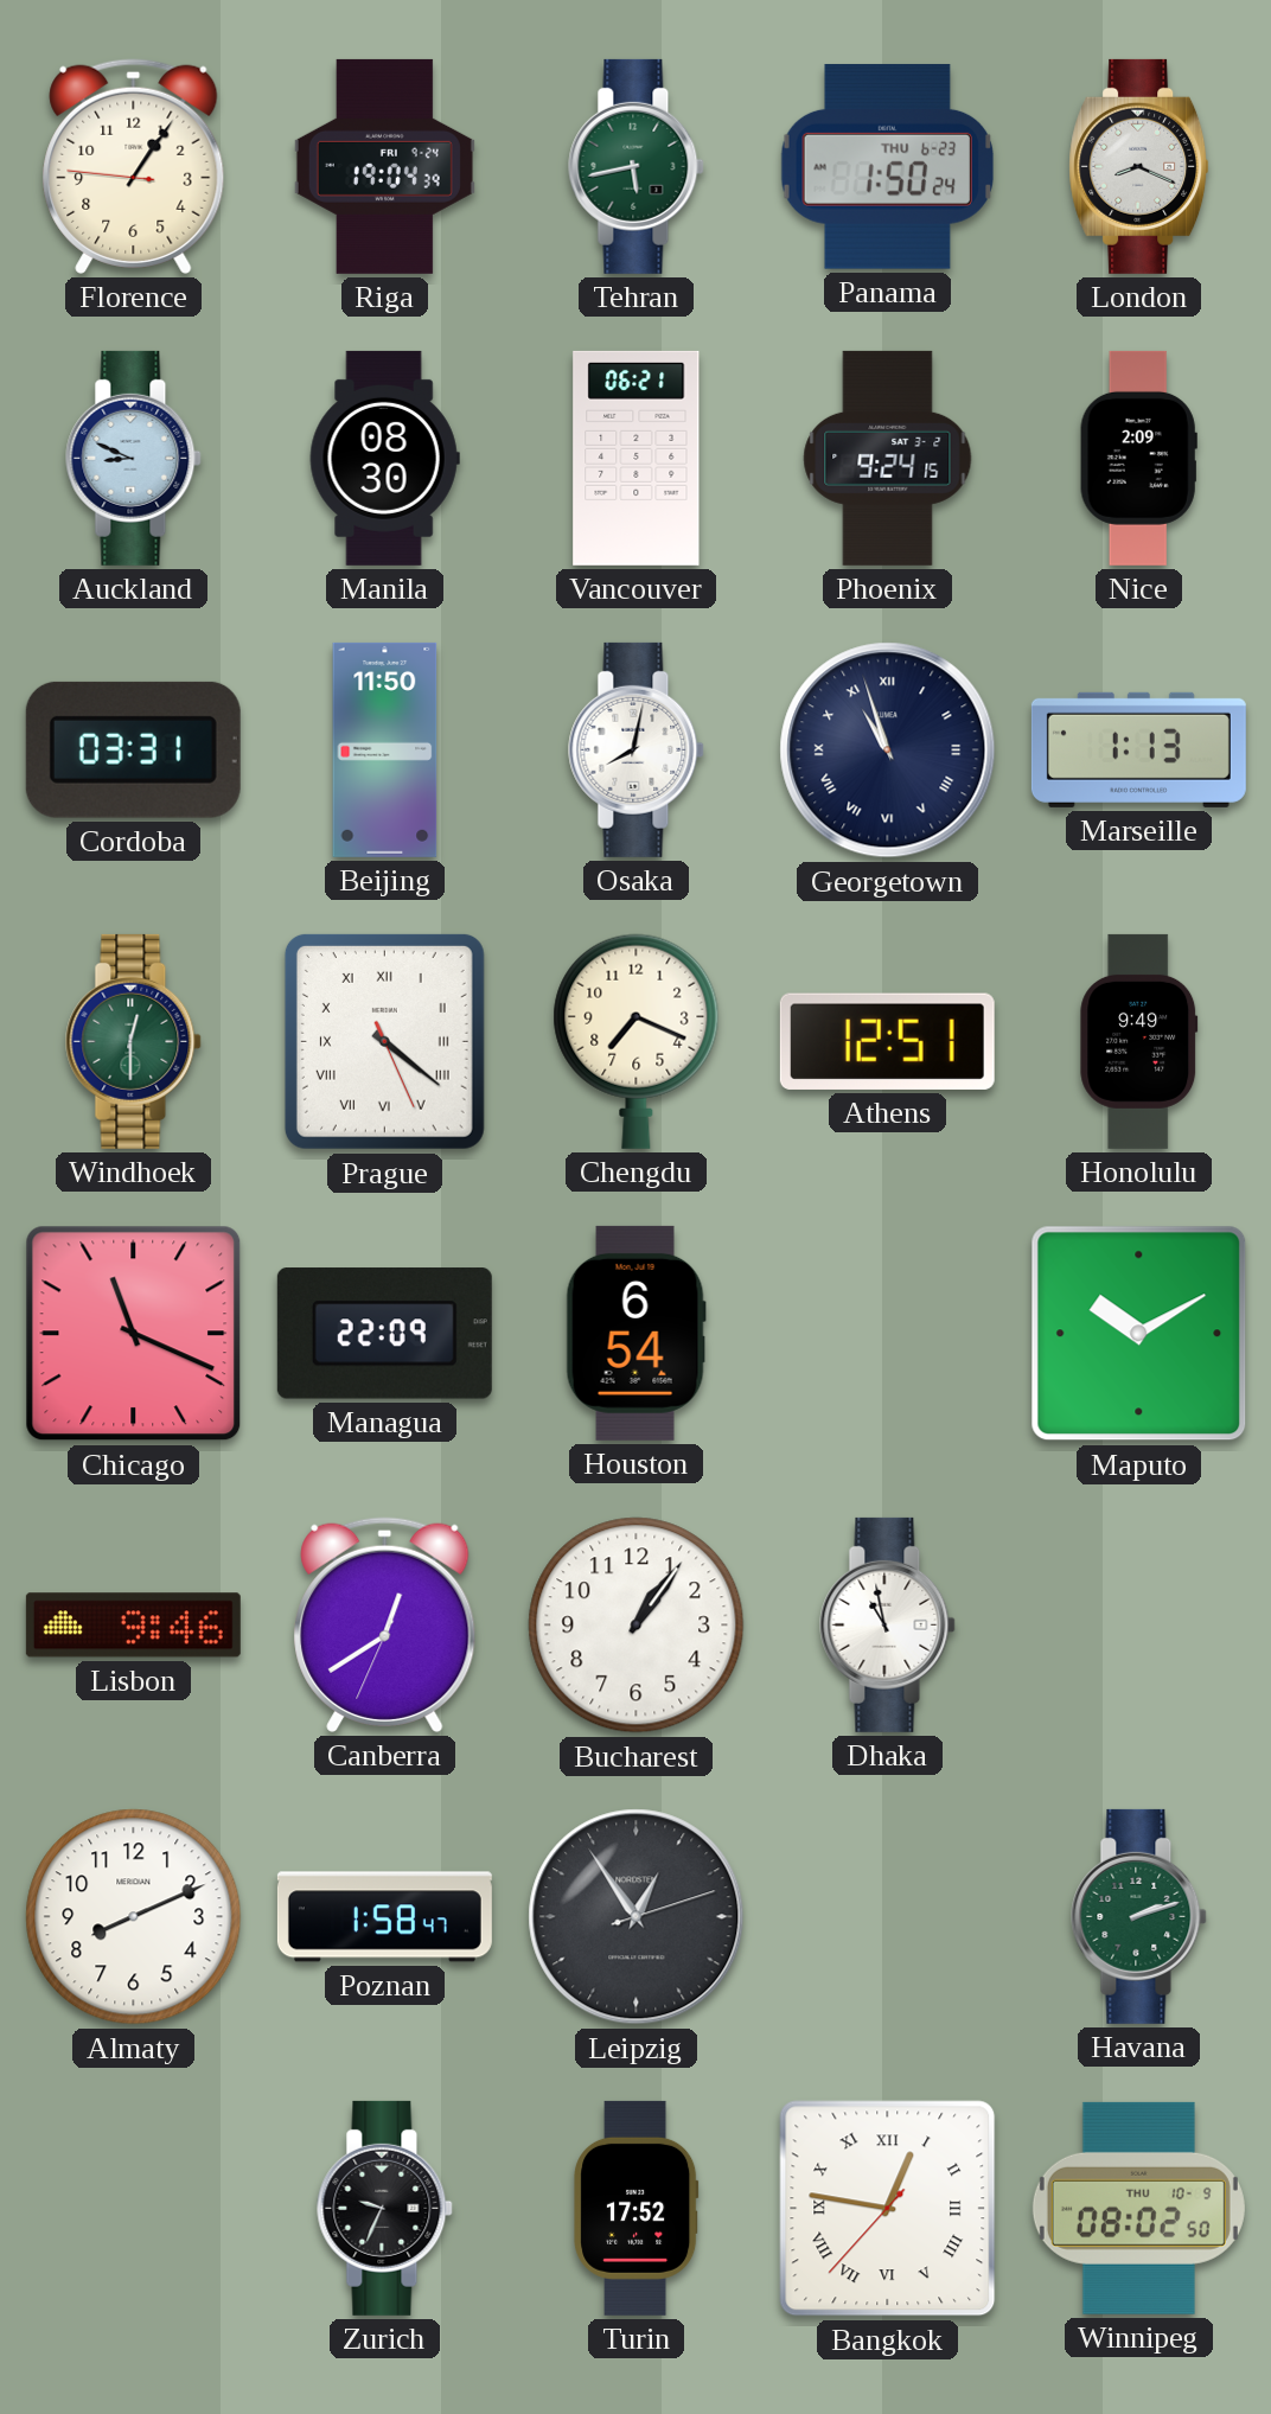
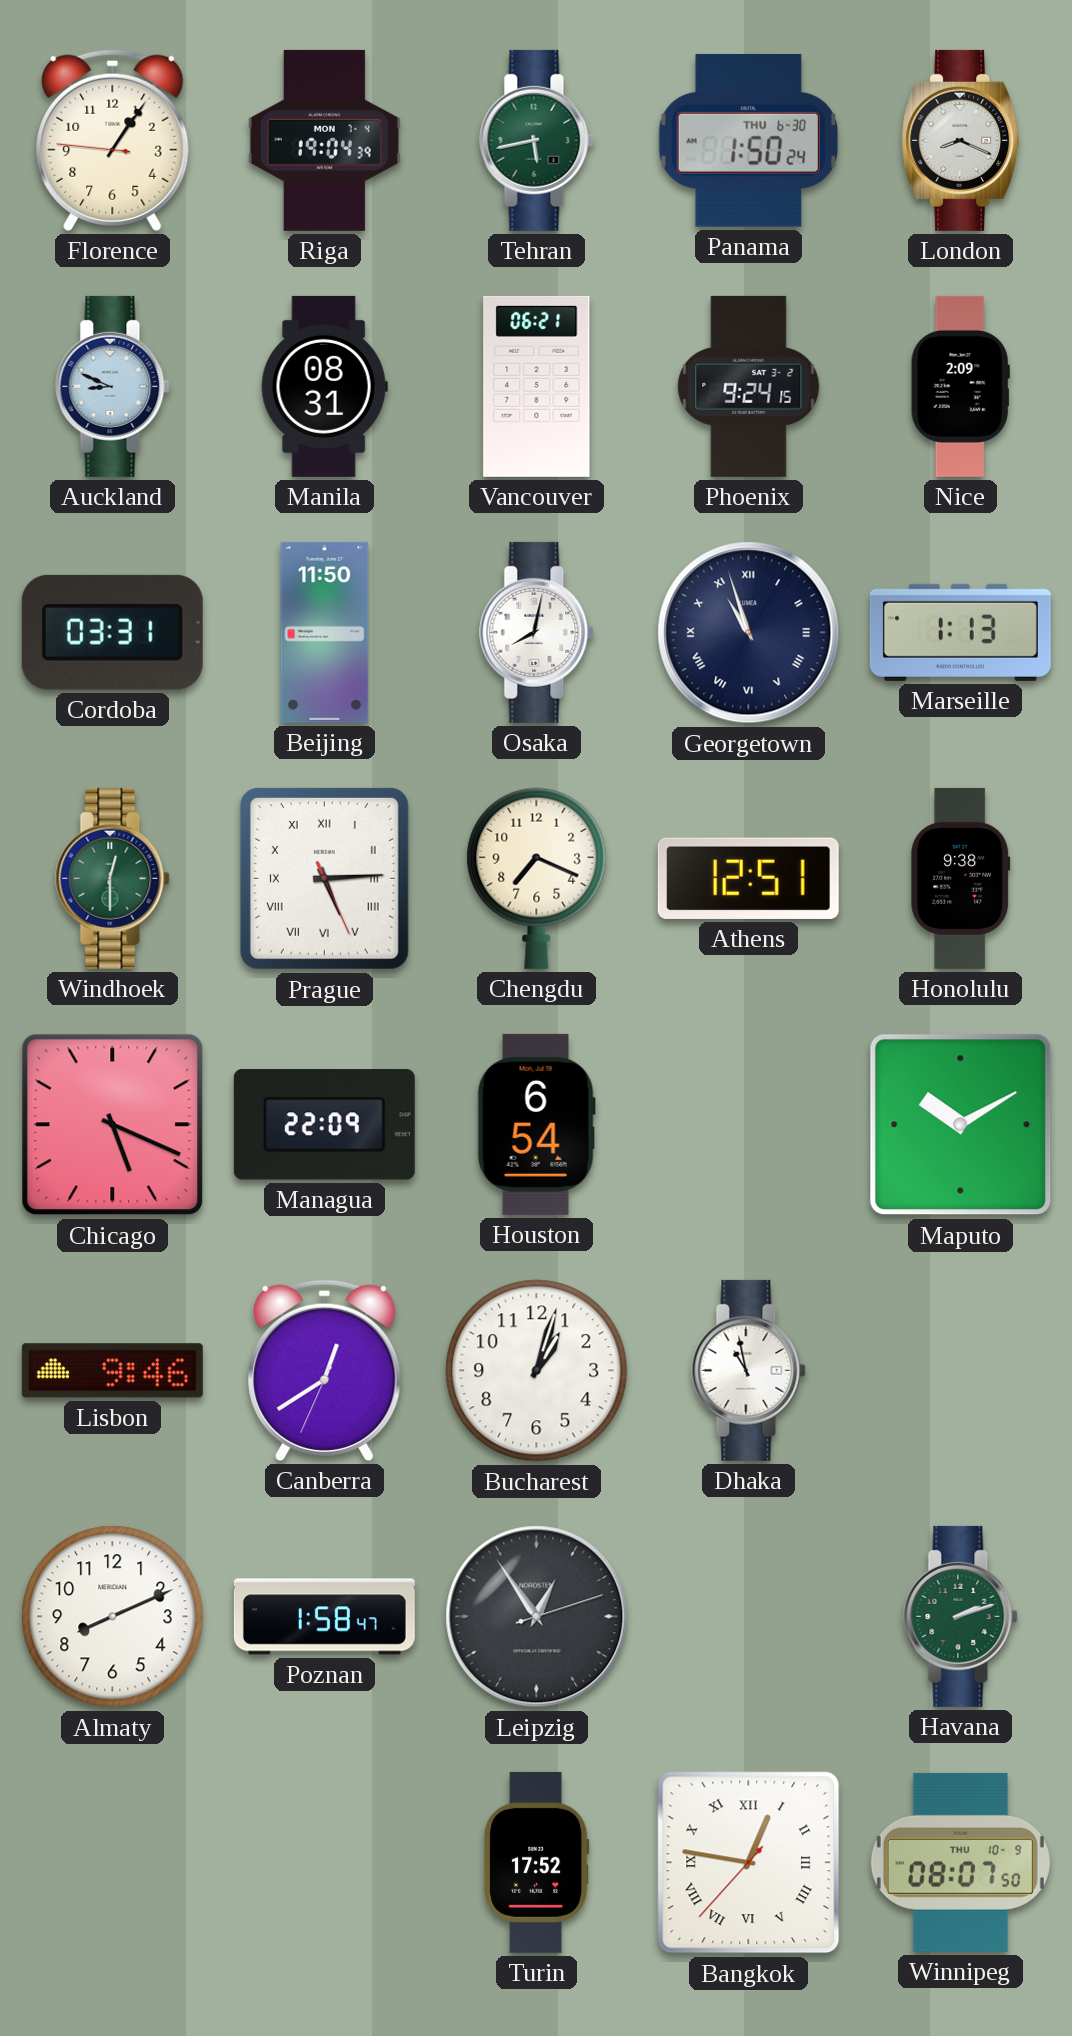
Riga date: FRI 9-24 -> MON 7-4 (324, 140)
Panama date: THU 6-23 -> THU 6-30 (748, 140)
Manila: 08:30 -> 08:31 (324, 386)
Prague: 4:21 -> 5:14 (324, 878)
Honolulu: 9:49 -> 9:38 (961, 878)
Chicago: 11:19 -> 5:19 (113, 1125)
Bucharest: 1:06 -> 1:03 (537, 1371)
Zurich: 9:34 -> none (385, 2208)
Winnipeg: 08:02 -> 08:07 (960, 1862)
